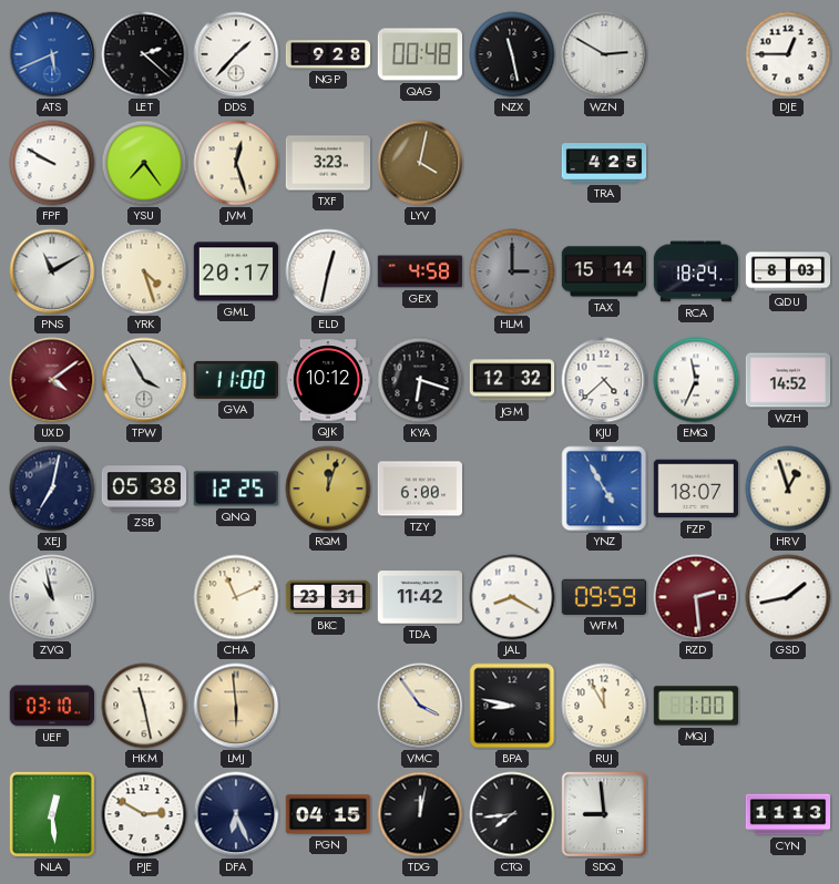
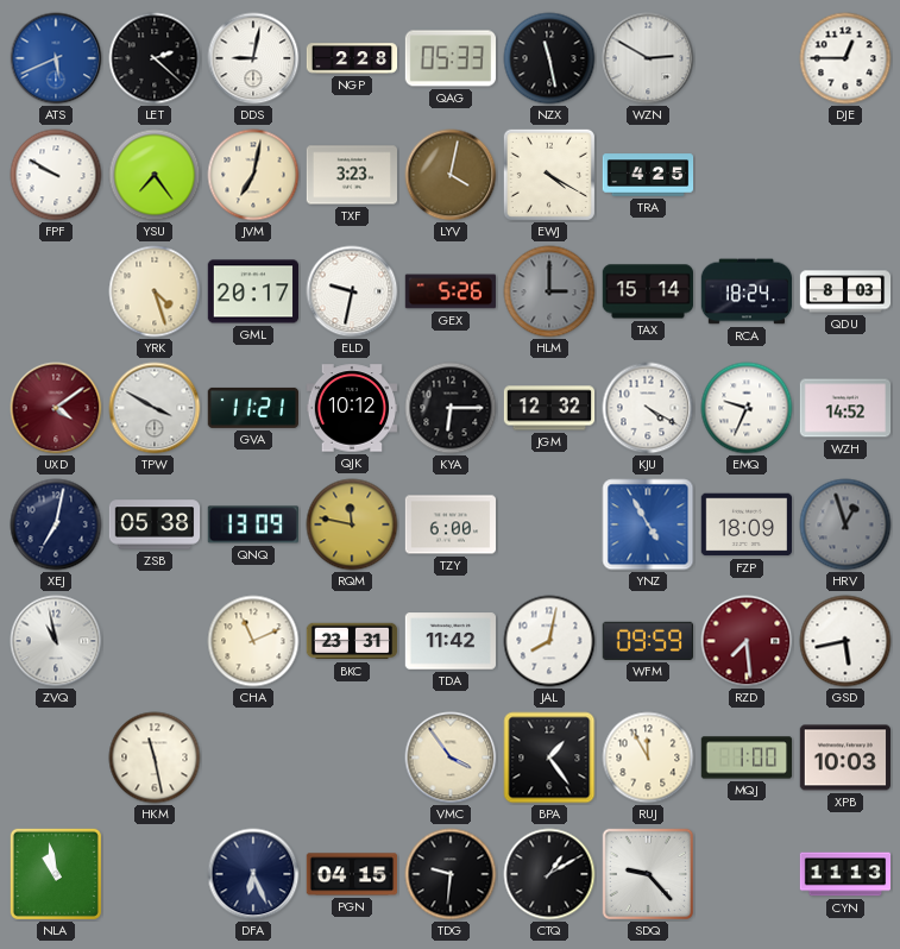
DDS: 1:37 -> 9:02 (253, 58)
NGP: 9:28 -> 2:28 (352, 58)
QAG: 00:48 -> 05:33 (449, 58)
JVM: 12:27 -> 7:02 (253, 175)
EWJ: none -> 4:20 (549, 175)
PNS: 11:10 -> none (52, 271)
ELD: 12:32 -> 9:32 (352, 291)
GEX: 4:58 -> 5:26 (451, 291)
TPW: 3:55 -> 3:50 (155, 408)
GVA: 11:00 -> 11:21 (252, 408)
KYA: 6:18 -> 6:15 (451, 408)
KJU: 4:38 -> 4:20 (648, 408)
EMQ: 11:34 -> 9:34 (747, 408)
QNQ: 12:25 -> 13:09 (252, 524)
RQM: 12:03 -> 11:47 (352, 524)
FZP: 18:07 -> 18:09 (745, 524)
HRV dial: cream -> grey (845, 524)
JAL: 8:20 -> 8:02 (549, 641)
RZD: 2:29 -> 7:29 (747, 641)
GSD: 1:43 -> 5:43 (845, 641)
UEF: 03:10 -> none (51, 706)
LMJ: 5:59 -> none (236, 706)
BPA: 8:47 -> 1:24 (549, 758)
XPB: none -> 10:03 (844, 758)
NLA: 12:29 -> 10:58 (56, 874)
PJE: 2:50 -> none (144, 814)
TDG: 12:02 -> 9:31 (451, 874)
CTQ: 7:44 -> 1:10 (549, 874)
SDQ: 8:59 -> 9:23 (648, 874)
